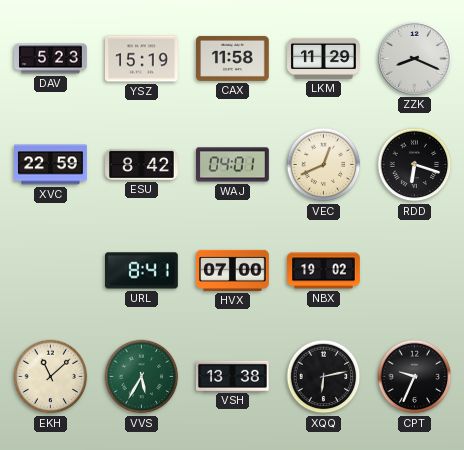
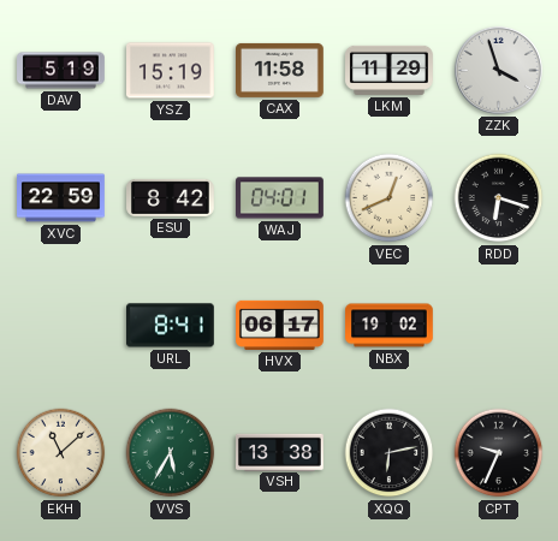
DAV: 5:23 -> 5:19 (61, 71)
ZZK: 8:19 -> 3:57 (498, 70)
HVX: 07:00 -> 06:17 (280, 325)
